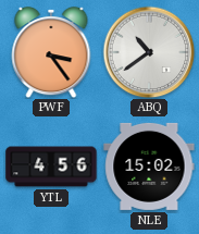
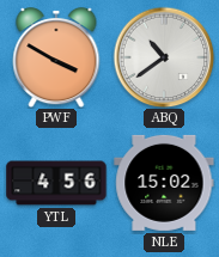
PWF: 3:24 -> 3:50 (56, 59)
